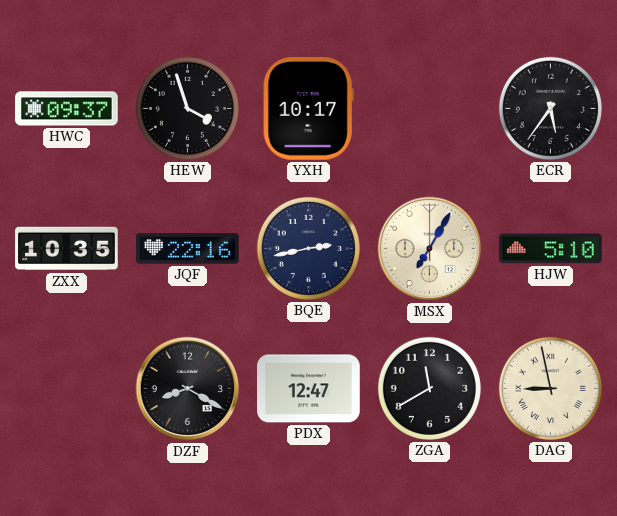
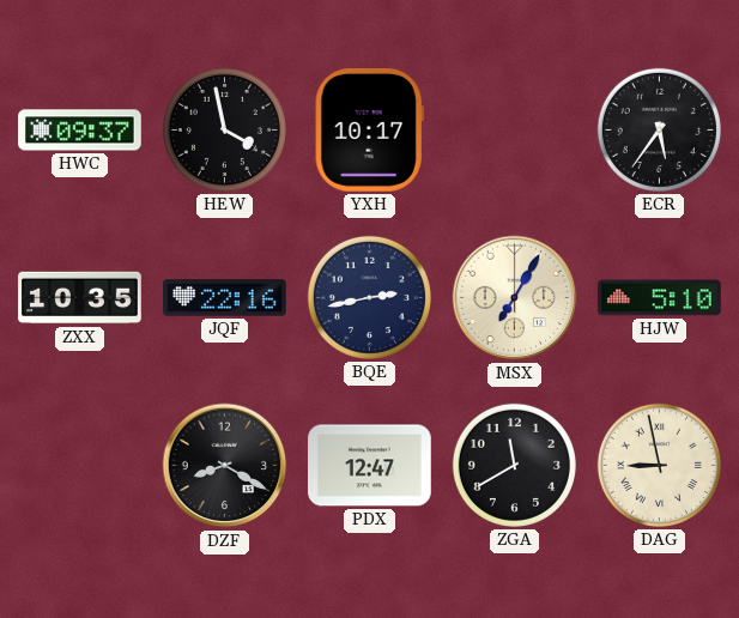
HEW: 3:57 -> 3:58 (224, 129)
